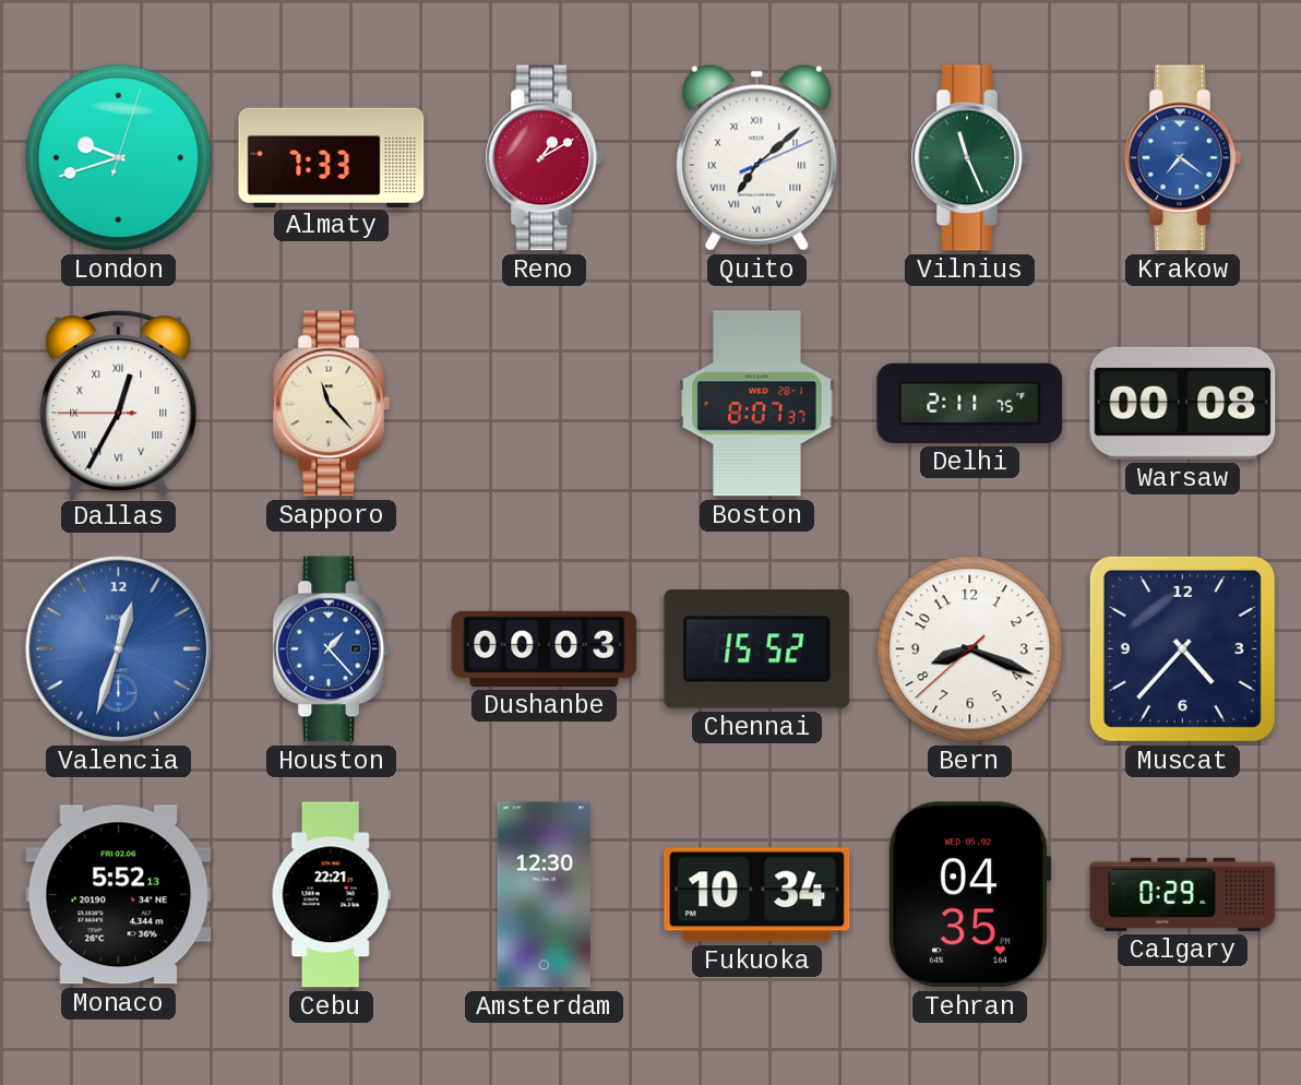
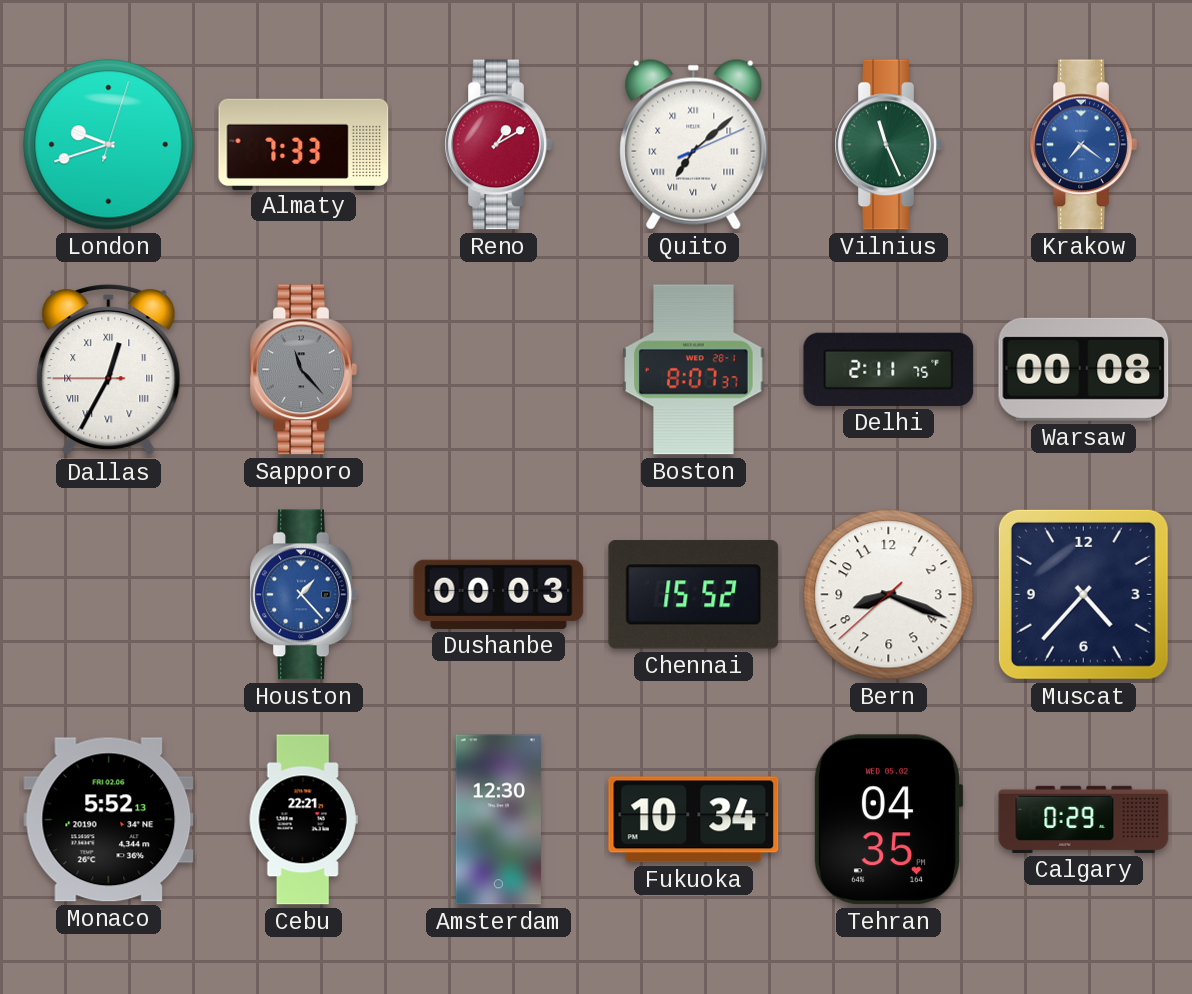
Sapporo dial: cream -> grey (303, 370)
Valencia: 12:33 -> none (119, 649)
